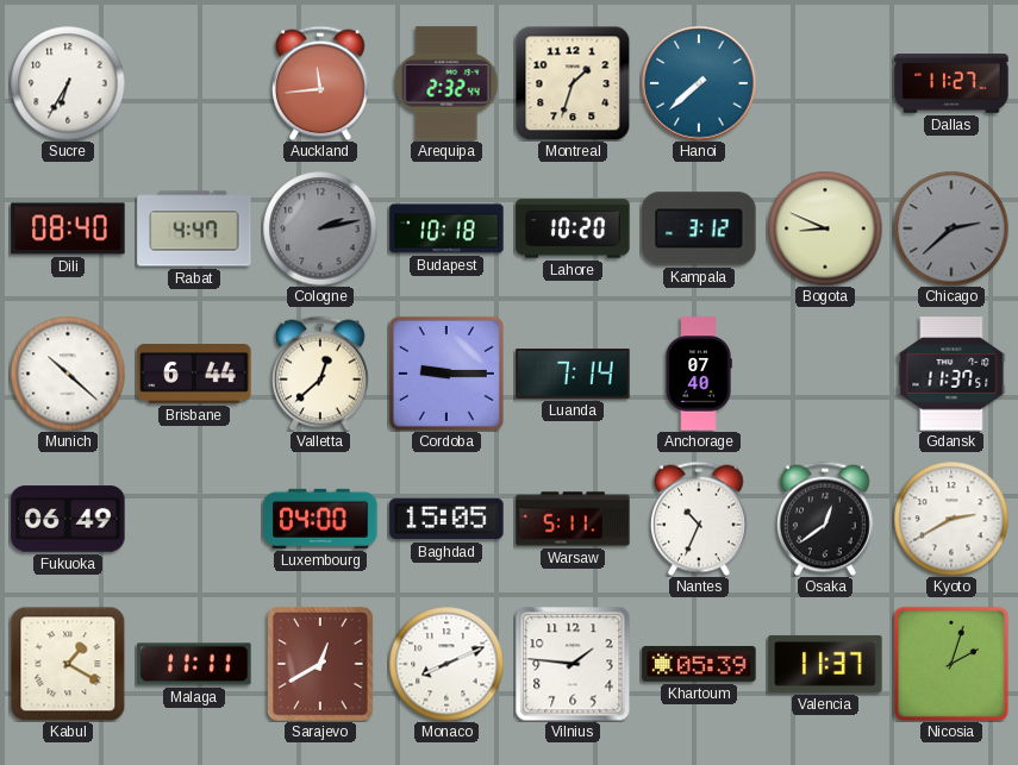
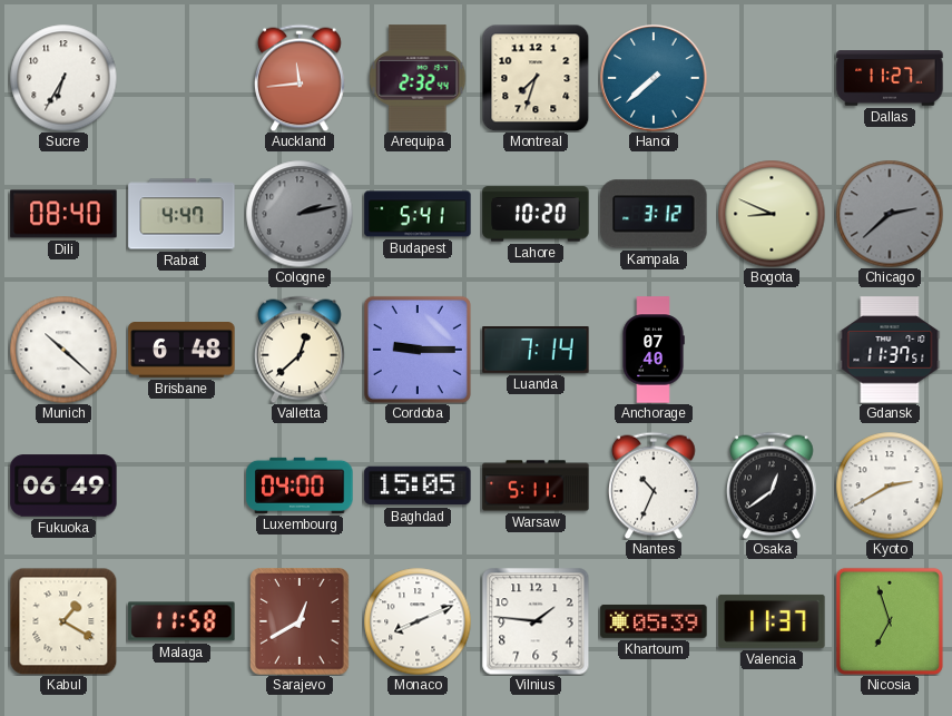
Montreal: 1:33 -> 7:33 (536, 78)
Budapest: 10:18 -> 5:41 (418, 214)
Brisbane: 6:44 -> 6:48 (181, 351)
Malaga: 11:11 -> 11:58 (181, 621)
Nicosia: 2:03 -> 6:57 (890, 621)
